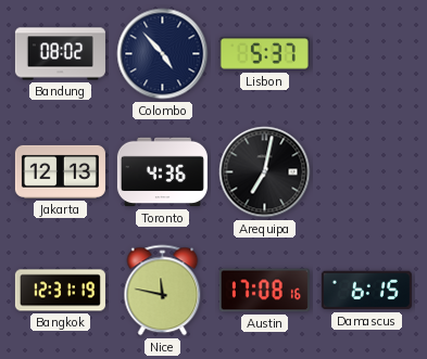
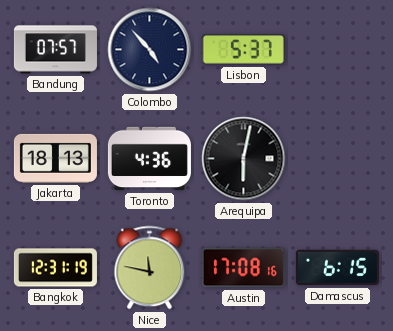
Bandung: 08:02 -> 07:57 (55, 50)
Jakarta: 12:13 -> 18:13 (55, 158)
Arequipa: 7:02 -> 6:02 (244, 159)
